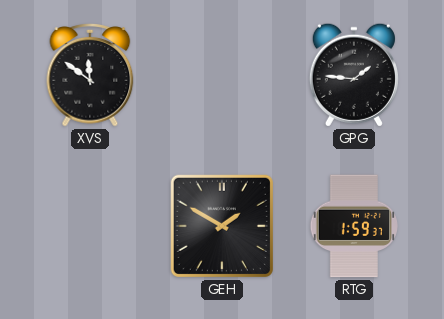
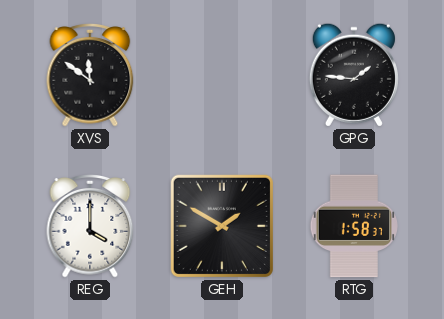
REG: none -> 4:00 (90, 227)
RTG: 1:59 -> 1:58 (354, 226)
